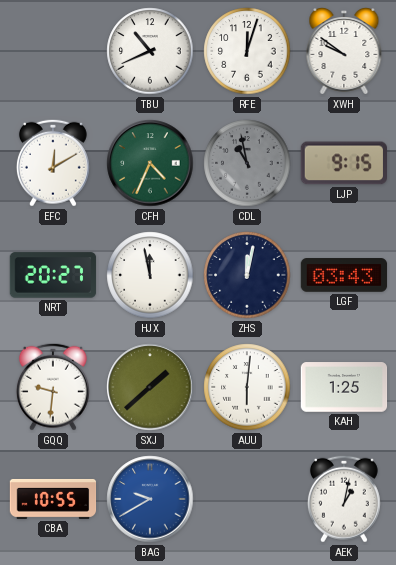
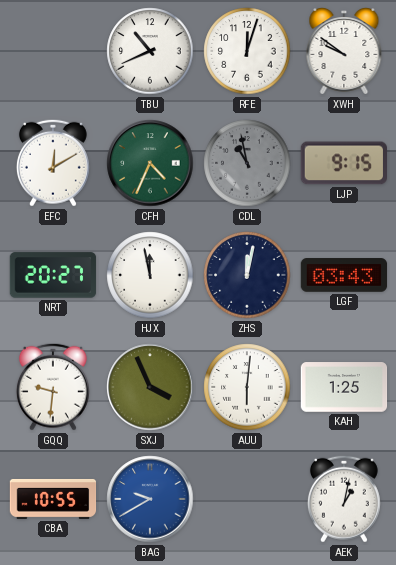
SXJ: 1:38 -> 3:56 (150, 387)
